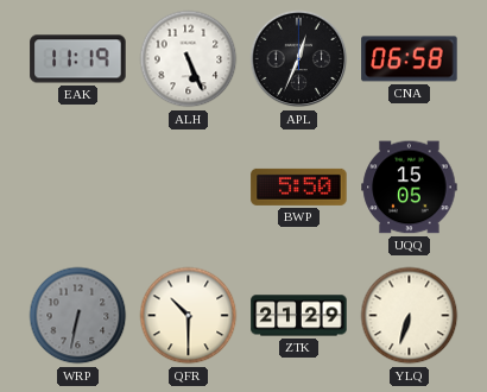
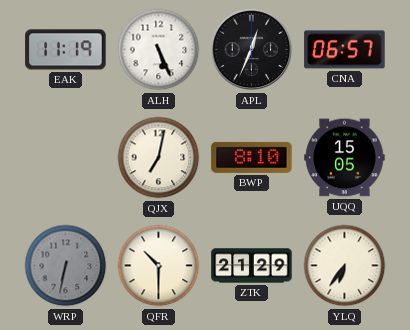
CNA: 06:58 -> 06:57 (345, 50)
QJX: none -> 7:02 (159, 158)
BWP: 5:50 -> 8:10 (252, 157)
YLQ: 6:33 -> 6:36 (345, 266)
